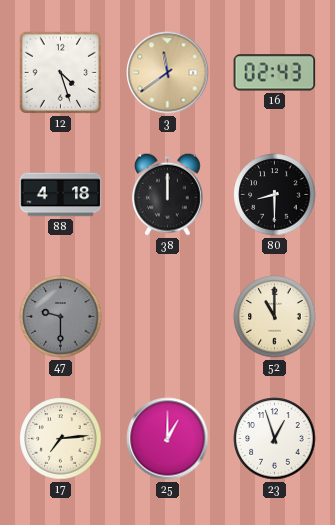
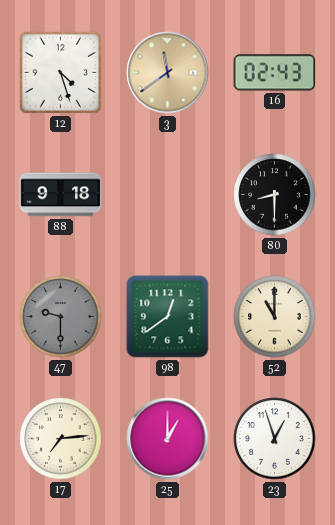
88: 4:18 -> 9:18 (61, 195)
38: 12:00 -> none (168, 194)
98: none -> 12:39 (168, 317)
